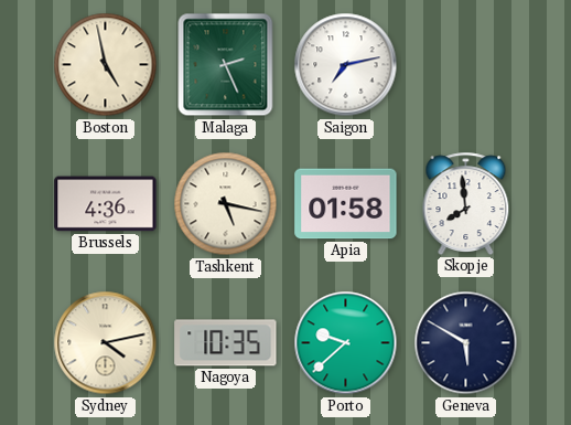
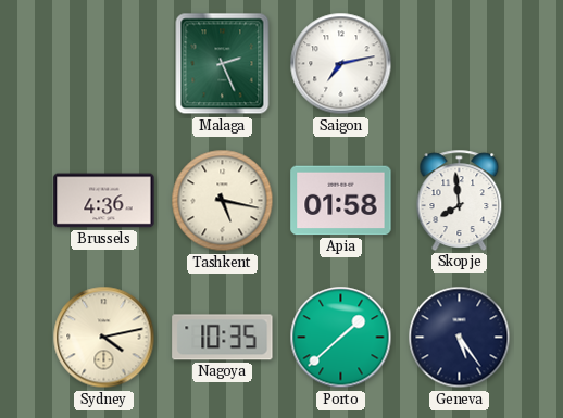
Boston: 4:58 -> none (106, 65)
Porto: 9:38 -> 1:38 (341, 338)
Geneva: 5:50 -> 5:24 (460, 338)
